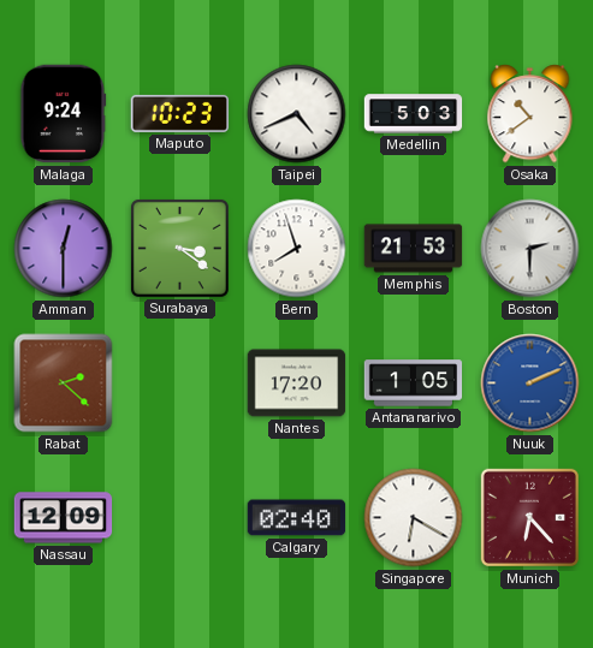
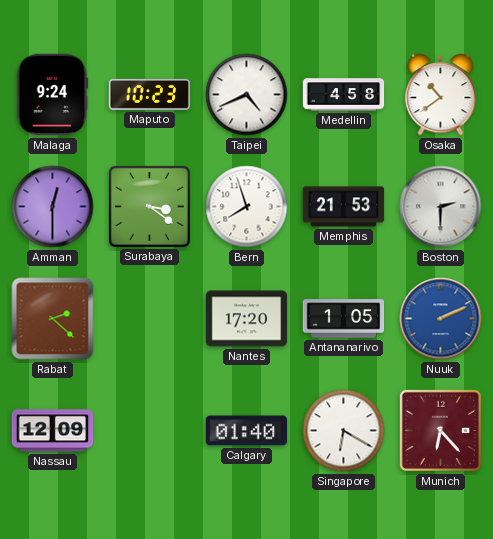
Medellin: 5:03 -> 4:58 (344, 95)
Calgary: 02:40 -> 01:40 (247, 431)
